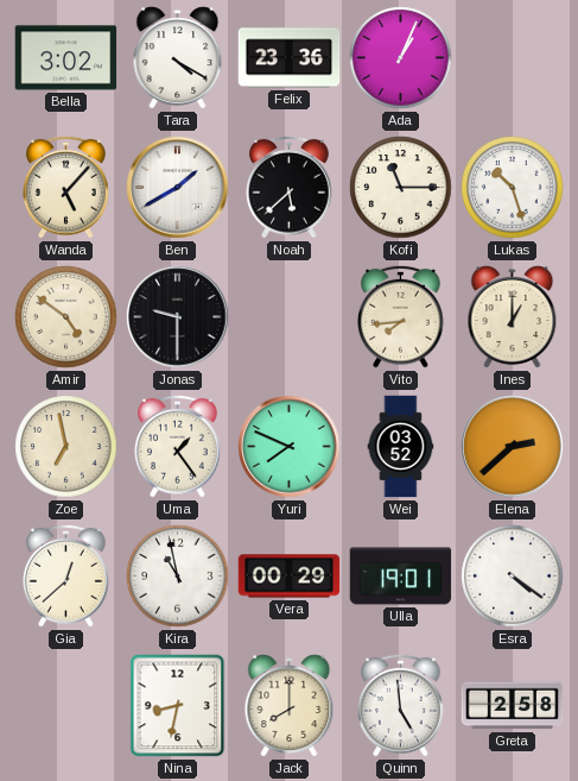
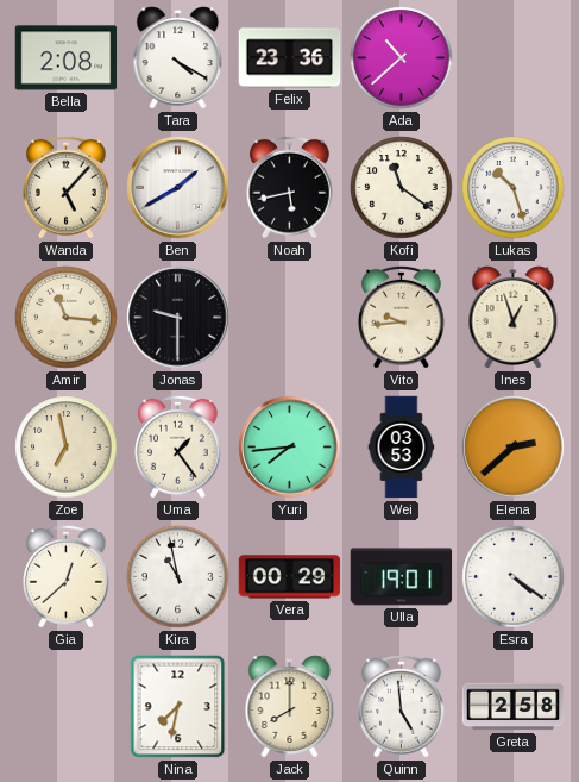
Bella: 3:02 -> 2:08 (67, 58)
Ada: 1:04 -> 10:38 (402, 58)
Noah: 5:38 -> 5:43 (290, 187)
Kofi: 11:15 -> 11:21 (402, 188)
Amir: 4:51 -> 11:16 (67, 318)
Vito: 7:44 -> 9:44 (402, 317)
Ines: 1:00 -> 12:57 (514, 318)
Yuri: 7:49 -> 7:44 (290, 448)
Wei: 03:52 -> 03:53 (402, 448)
Nina: 8:32 -> 7:32 (178, 707)
